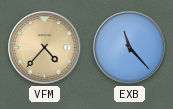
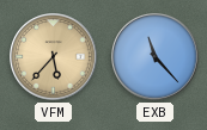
VFM: 4:37 -> 5:37 (54, 57)
